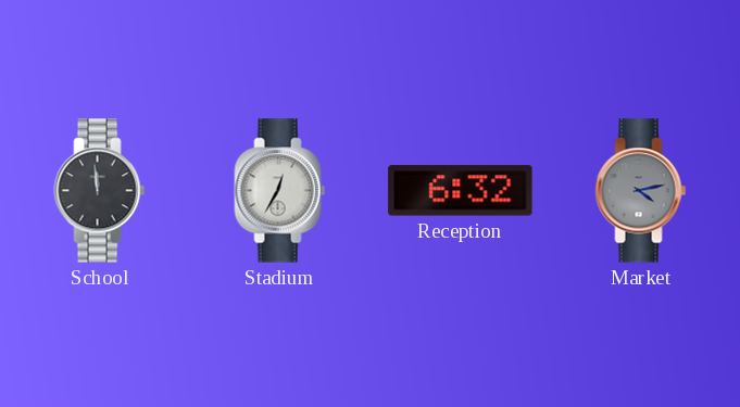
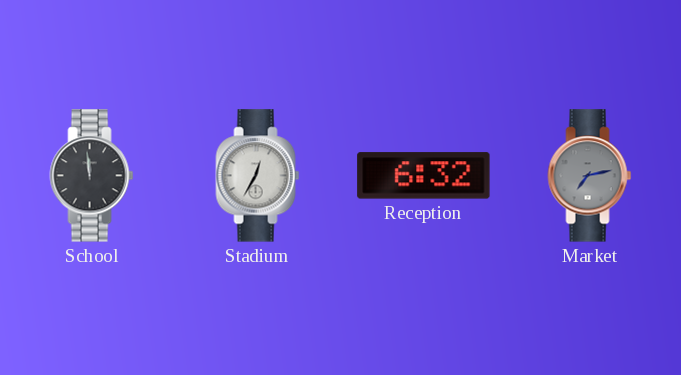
Market: 4:13 -> 7:13 (590, 176)
